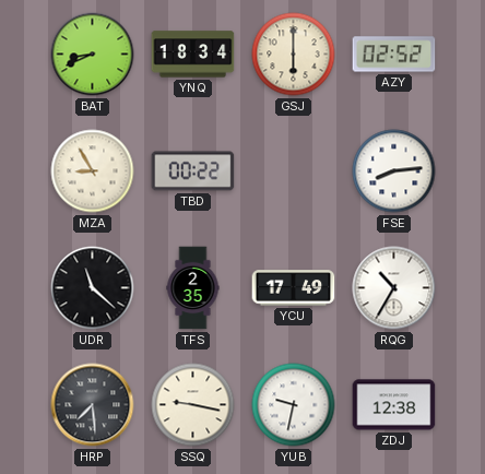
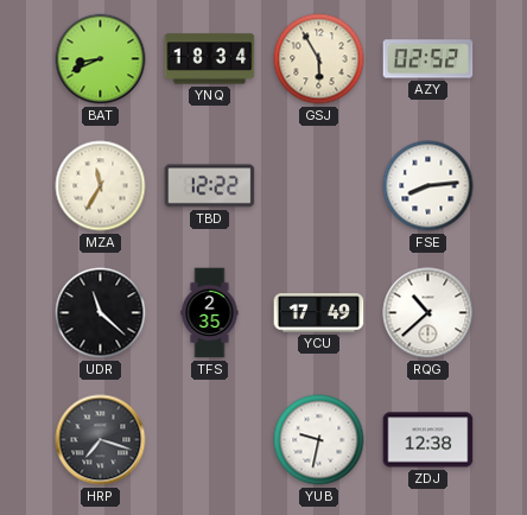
GSJ: 6:00 -> 5:55 (319, 59)
MZA: 8:55 -> 11:35 (101, 186)
TBD: 00:22 -> 12:22 (210, 186)
RQG: 10:35 -> 10:38 (428, 313)
HRP: 7:29 -> 7:18 (101, 440)
SSQ: 9:17 -> none (193, 405)
